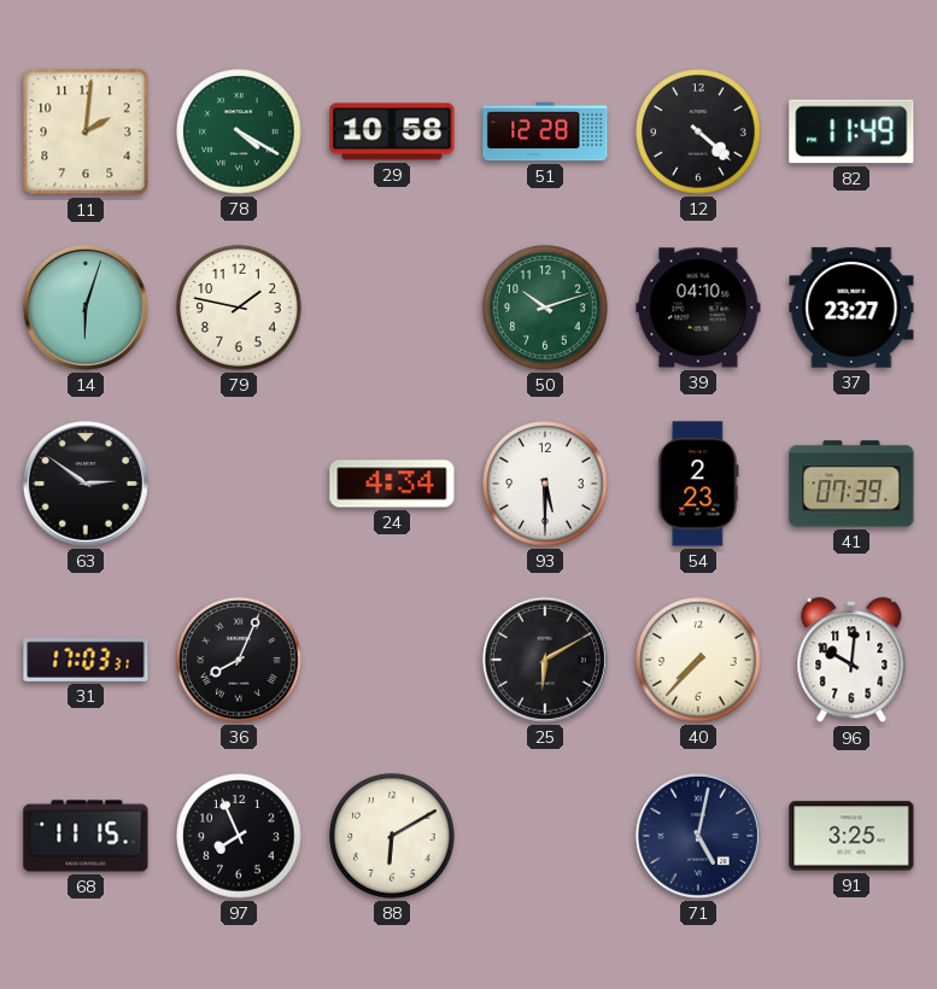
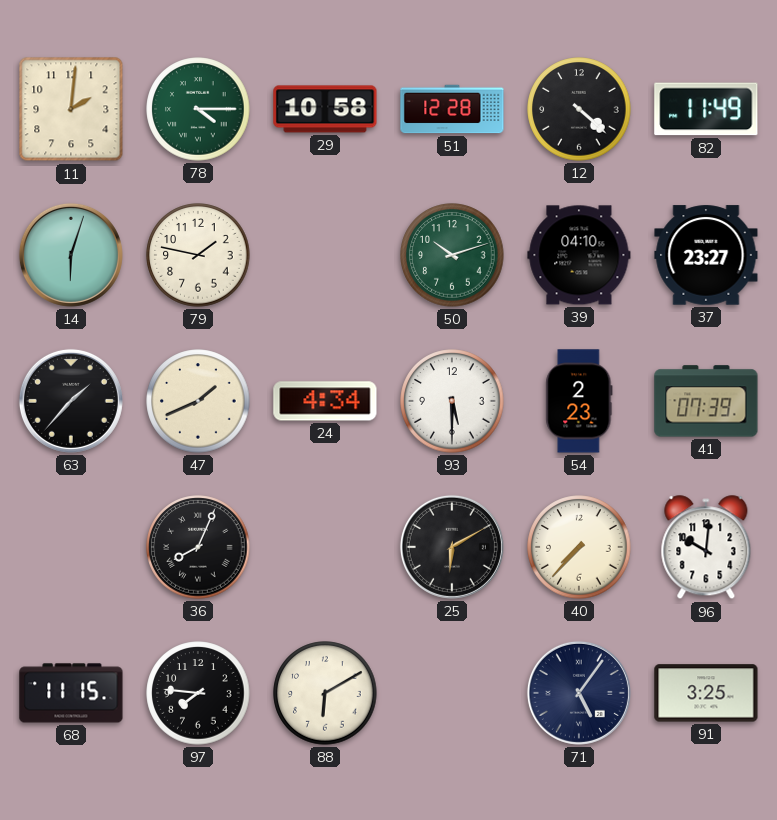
78: 4:20 -> 4:15 (198, 109)
63: 2:51 -> 1:37 (71, 401)
47: none -> 1:41 (198, 401)
31: 17:03 -> none (86, 660)
97: 7:56 -> 7:46 (198, 693)
71: 5:02 -> 5:06 (579, 693)
